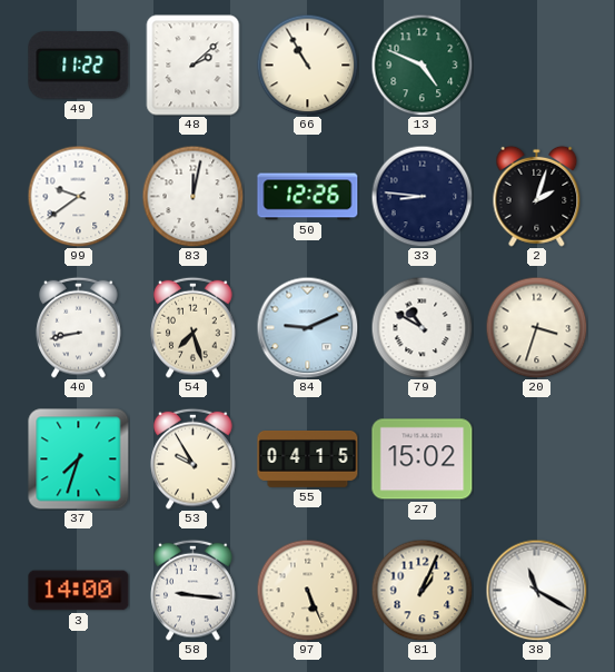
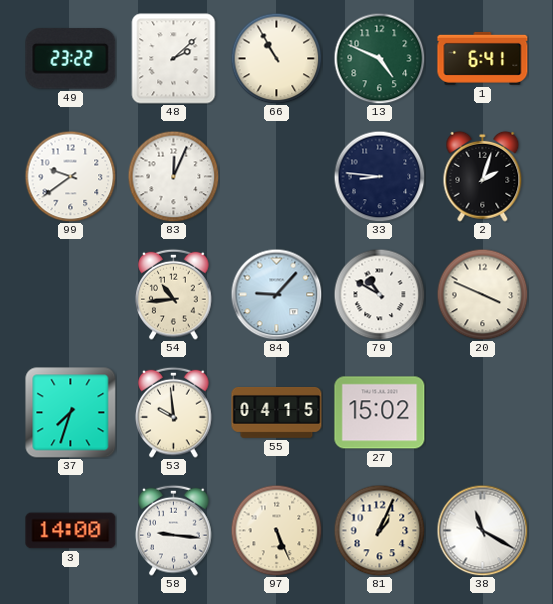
49: 11:22 -> 23:22 (71, 59)
1: none -> 6:41 (483, 58)
83: 12:02 -> 12:04 (173, 176)
50: 12:26 -> none (308, 197)
40: 8:43 -> none (79, 327)
54: 7:27 -> 10:44 (174, 294)
84: 9:11 -> 9:07 (276, 294)
20: 3:33 -> 3:49 (482, 294)
53: 9:55 -> 9:59 (174, 412)
